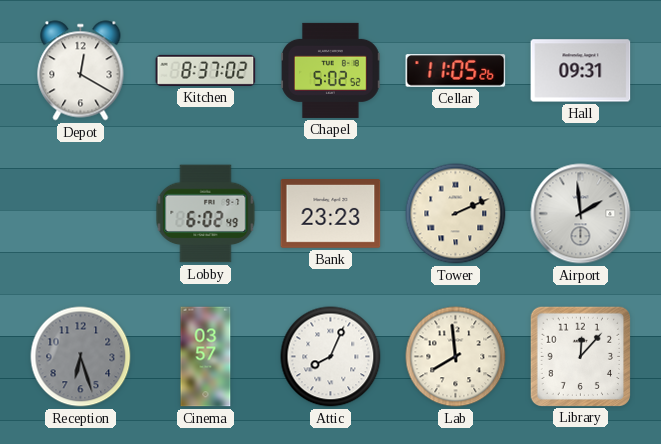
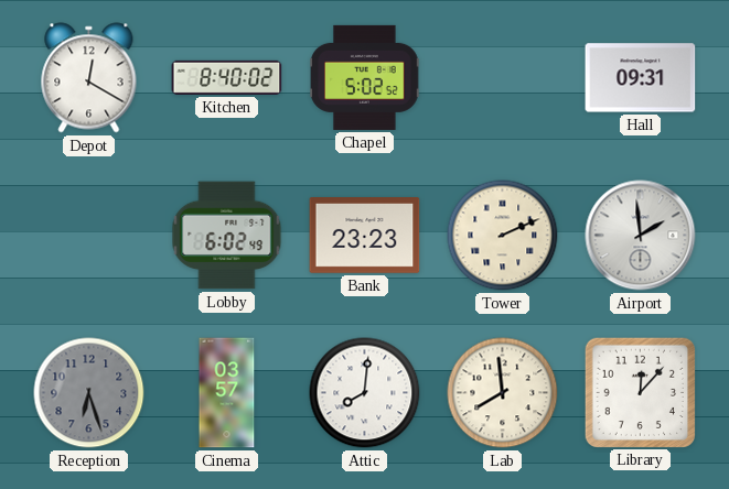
Kitchen: 8:37 -> 8:40 (227, 77)
Cellar: 11:05 -> none (456, 71)
Attic: 8:04 -> 8:01 (365, 393)
